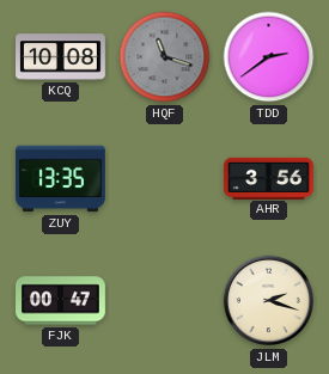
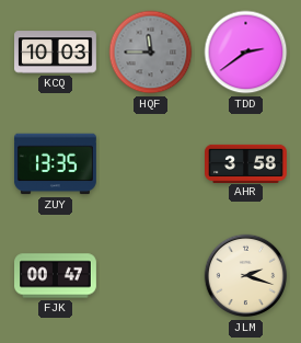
KCQ: 10:08 -> 10:03 (56, 53)
HQF: 11:18 -> 11:45 (151, 53)
AHR: 3:56 -> 3:58 (246, 163)
